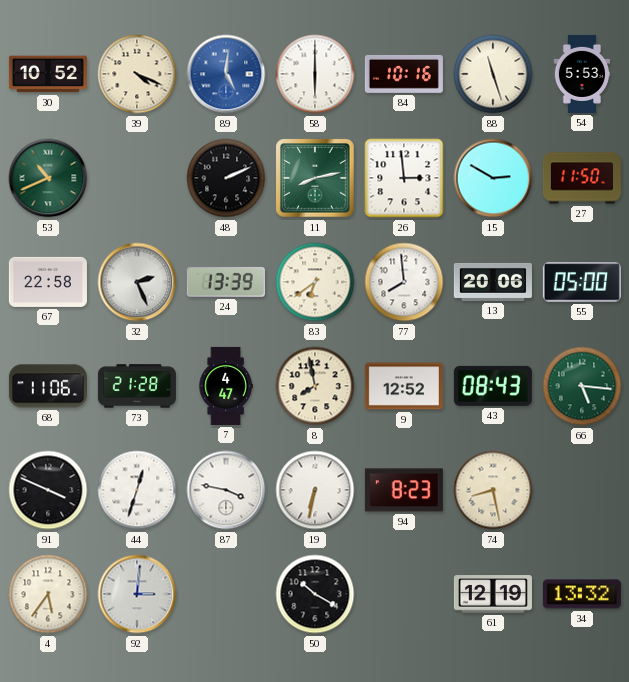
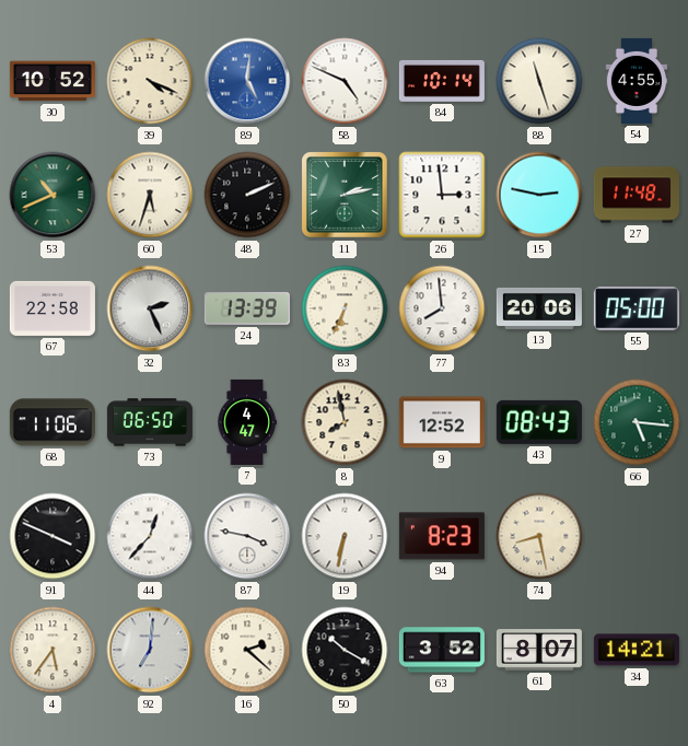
58: 6:00 -> 4:49 (345, 81)
84: 10:16 -> 10:14 (442, 81)
54: 5:53 -> 4:55 (637, 81)
60: none -> 5:33 (150, 195)
11: 8:13 -> 2:13 (346, 196)
15: 2:50 -> 2:47 (539, 195)
27: 11:50 -> 11:48 (637, 195)
83: 6:39 -> 6:34 (345, 308)
73: 21:28 -> 06:50 (150, 422)
44: 12:33 -> 12:37 (150, 536)
92: 3:01 -> 7:01 (150, 650)
16: none -> 2:22 (247, 650)
63: none -> 3:52 (442, 650)
61: 12:19 -> 8:07 (539, 650)
34: 13:32 -> 14:21 (637, 650)
